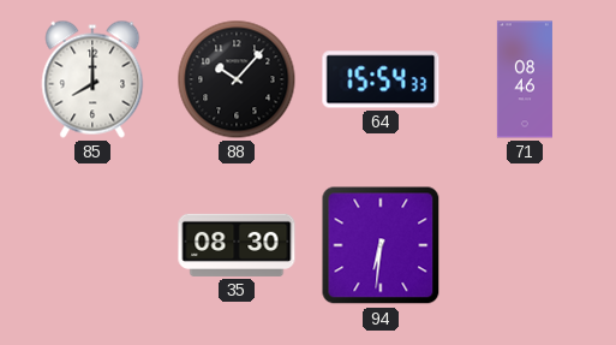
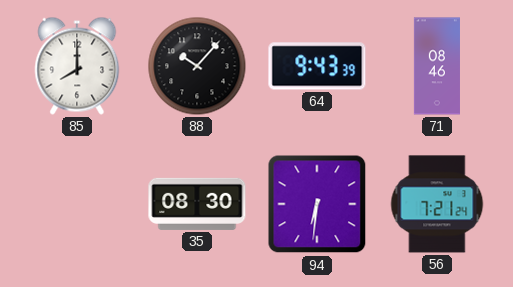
64: 15:54 -> 9:43 (317, 66)
56: none -> 7:21 (437, 204)
